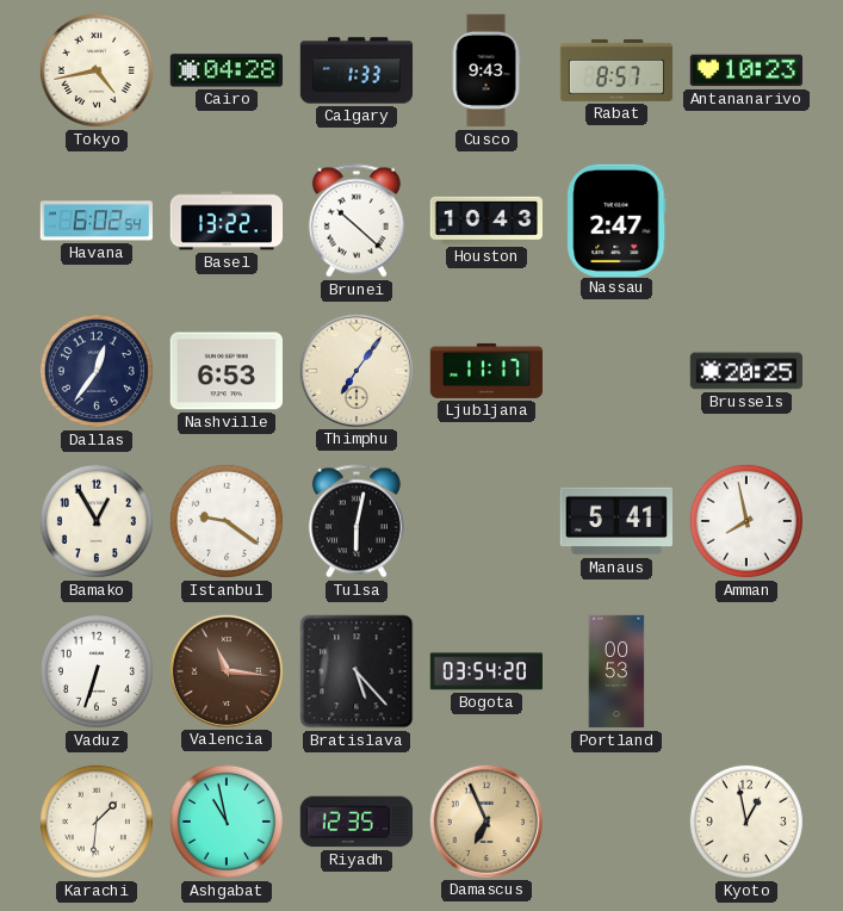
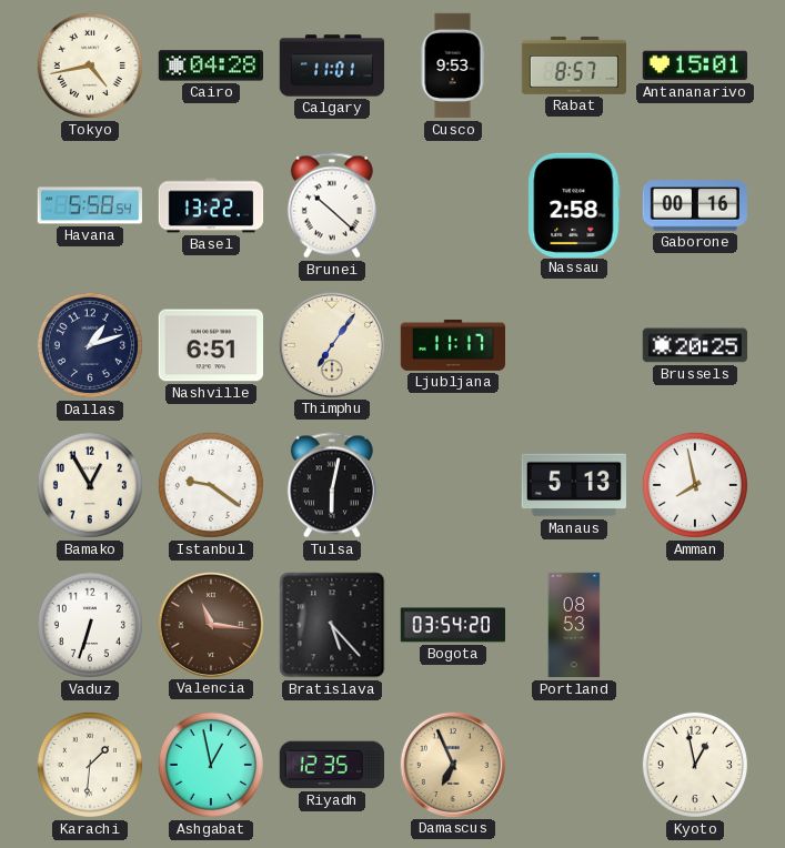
Calgary: 1:33 -> 11:01 (332, 65)
Cusco: 9:43 -> 9:53 (453, 65)
Antananarivo: 10:23 -> 15:01 (694, 65)
Havana: 6:02 -> 5:58 (89, 205)
Houston: 10:43 -> none (485, 221)
Nassau: 2:47 -> 2:58 (574, 204)
Gaborone: none -> 00:16 (694, 205)
Dallas: 12:36 -> 1:12 (90, 345)
Nashville: 6:53 -> 6:51 (210, 345)
Manaus: 5:41 -> 5:13 (573, 485)
Portland: 00:53 -> 08:53 (574, 625)
Ashgabat: 10:58 -> 12:58 (211, 765)
